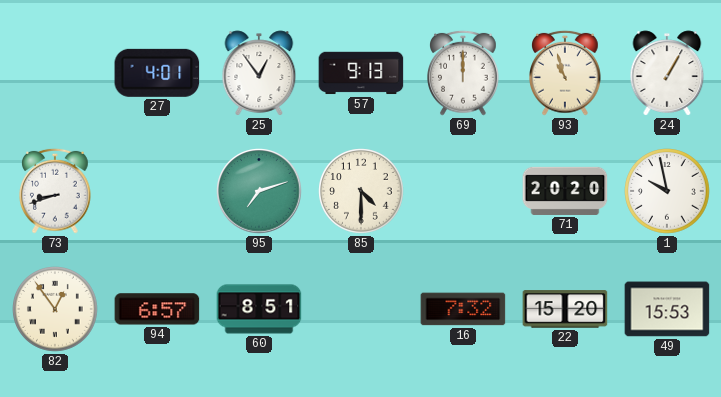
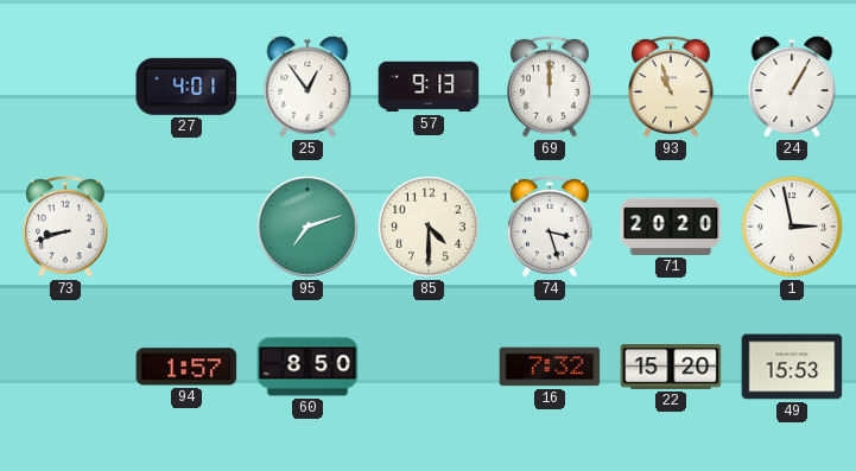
74: none -> 3:27 (551, 227)
1: 9:58 -> 2:58 (792, 227)
82: 12:54 -> none (55, 309)
94: 6:57 -> 1:57 (186, 367)
60: 8:51 -> 8:50 (307, 367)
